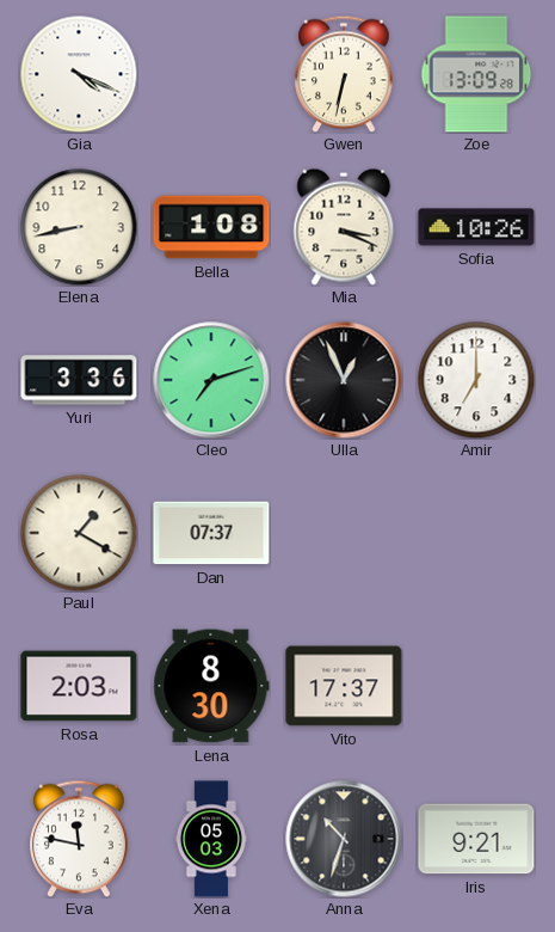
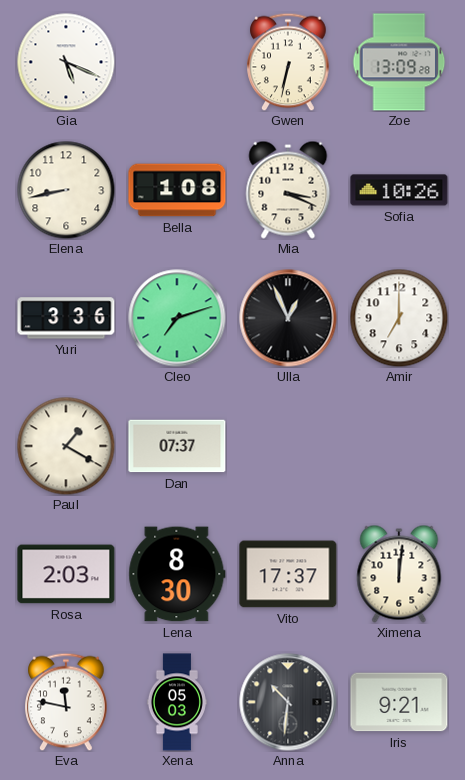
Gia: 4:19 -> 5:19 (66, 62)
Ximena: none -> 12:01 (399, 574)
Anna: 10:33 -> 10:31 (288, 702)
